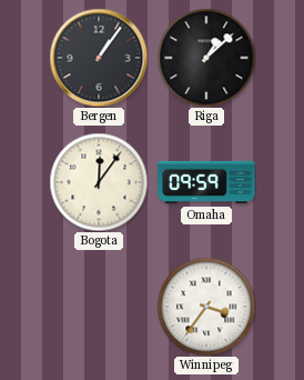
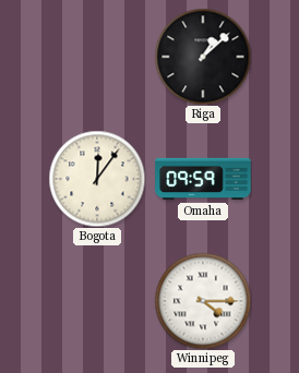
Bergen: 1:06 -> none (99, 58)
Winnipeg: 3:36 -> 4:15 (203, 301)
